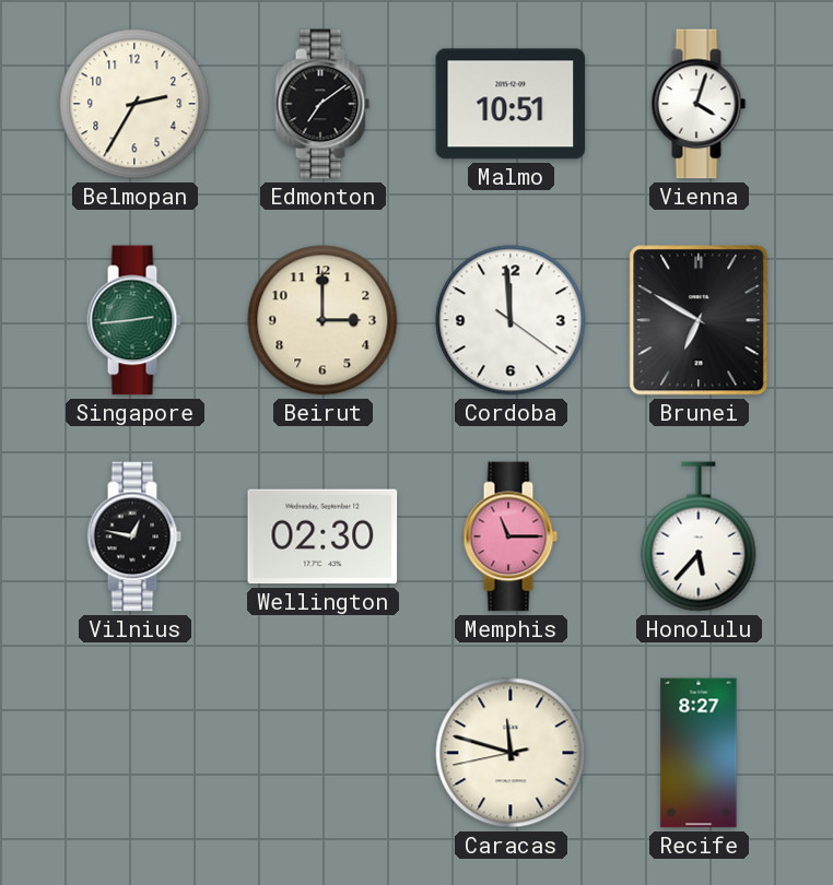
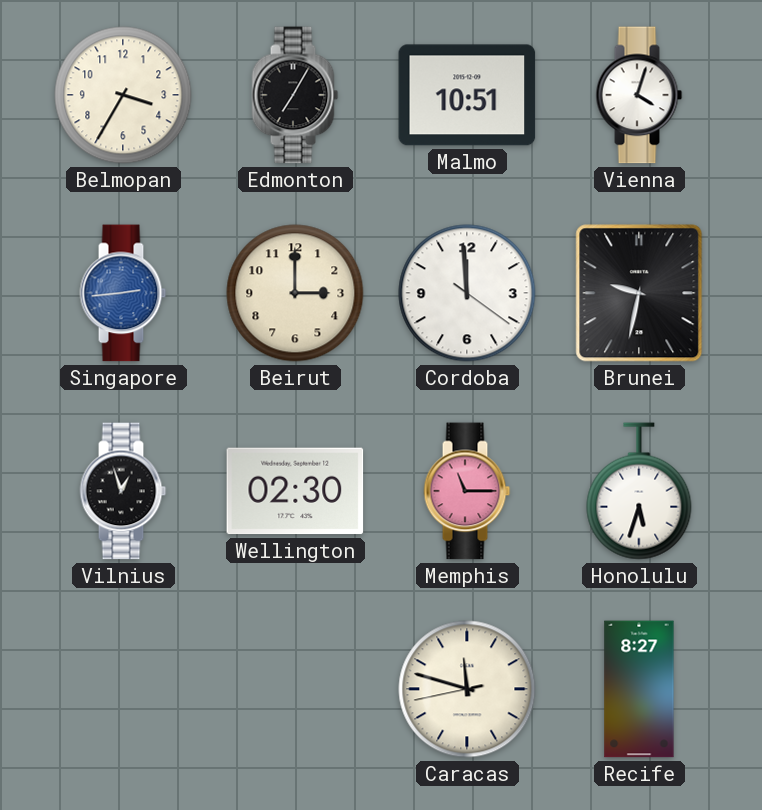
Belmopan: 2:35 -> 3:35 (123, 95)
Edmonton: 7:09 -> 7:05 (295, 95)
Singapore dial: green -> blue (123, 293)
Brunei: 6:50 -> 9:32 (639, 293)
Vilnius: 12:47 -> 12:57 (123, 491)
Honolulu: 5:37 -> 5:33 (639, 491)
